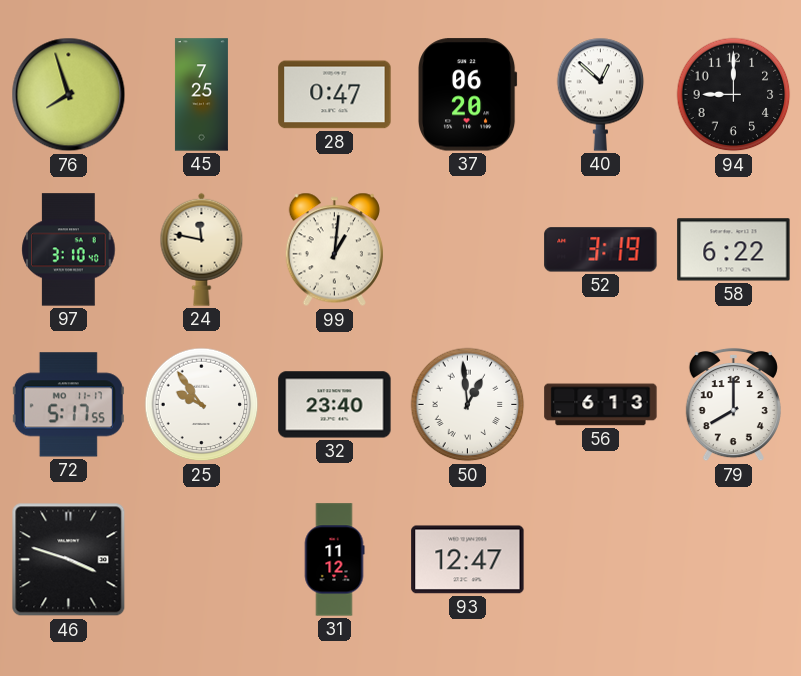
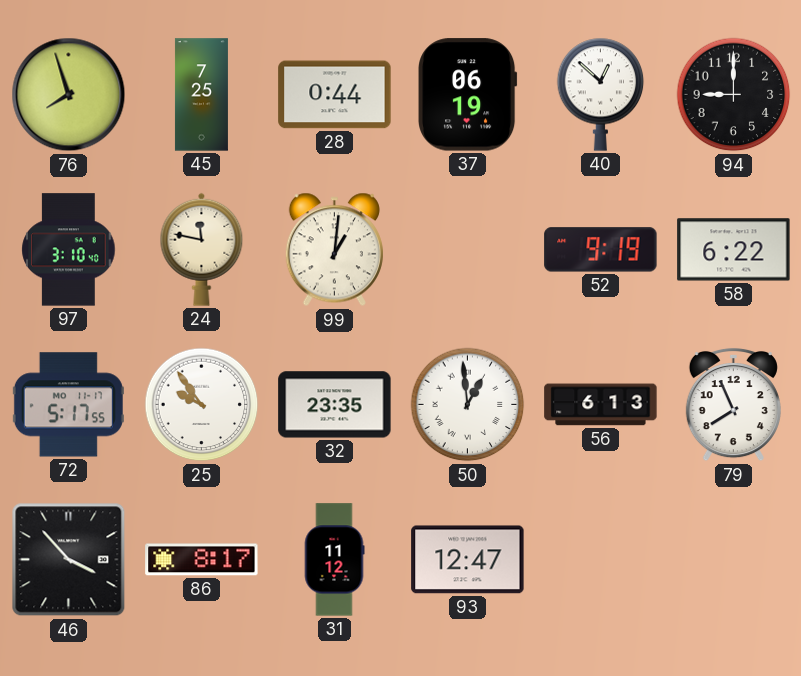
28: 0:47 -> 0:44 (335, 95)
37: 06:20 -> 06:19 (468, 95)
52: 3:19 -> 9:19 (601, 250)
32: 23:40 -> 23:35 (335, 405)
79: 8:00 -> 7:56 (733, 405)
46: 3:48 -> 3:53 (69, 560)
86: none -> 8:17 (202, 560)
